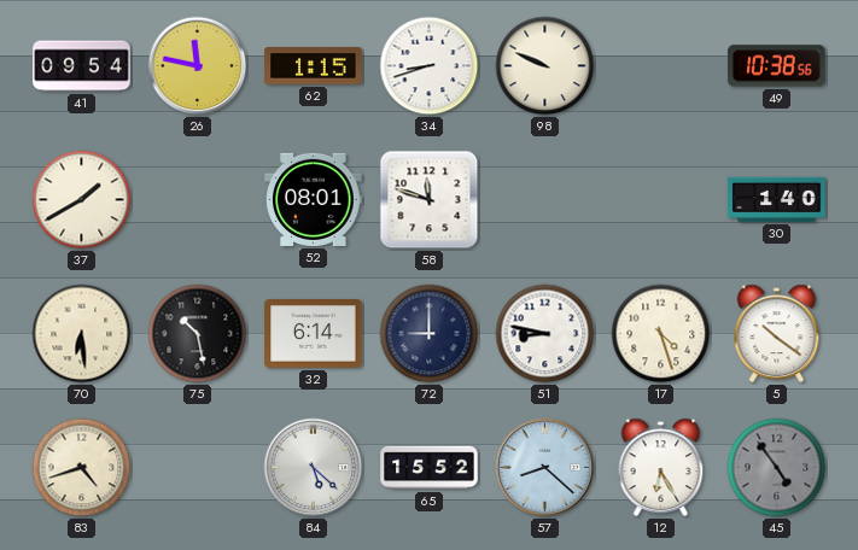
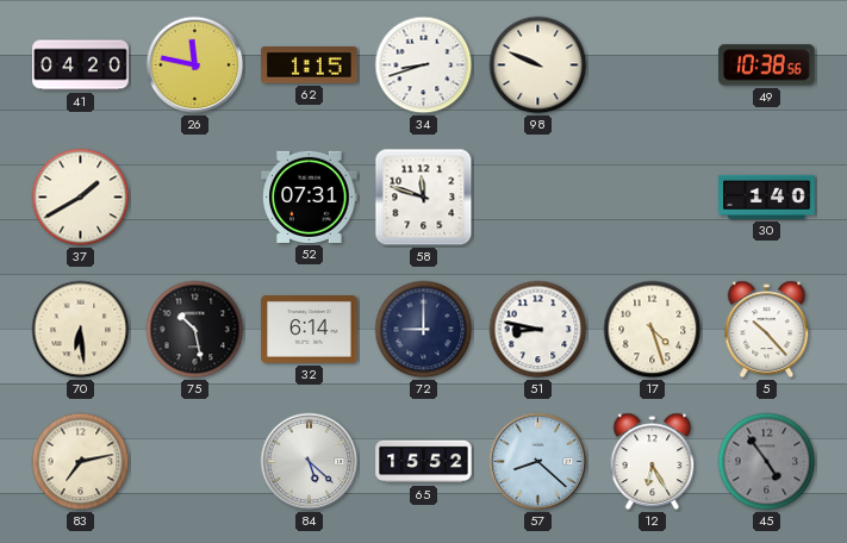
41: 09:54 -> 04:20 (81, 65)
52: 08:01 -> 07:31 (310, 196)
5: 10:21 -> 10:23 (767, 330)
83: 4:42 -> 7:13 (81, 462)
